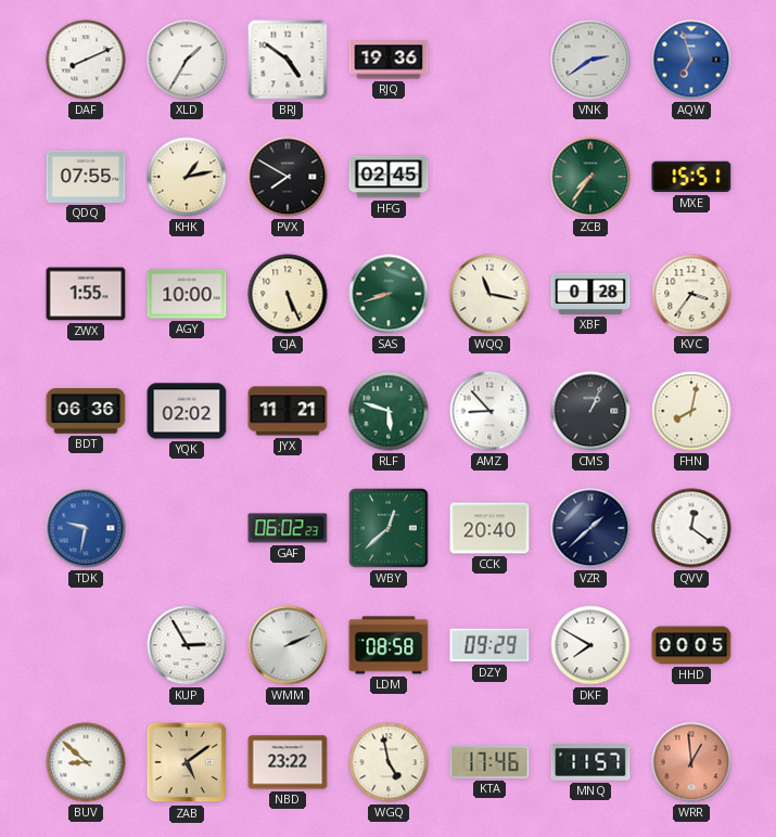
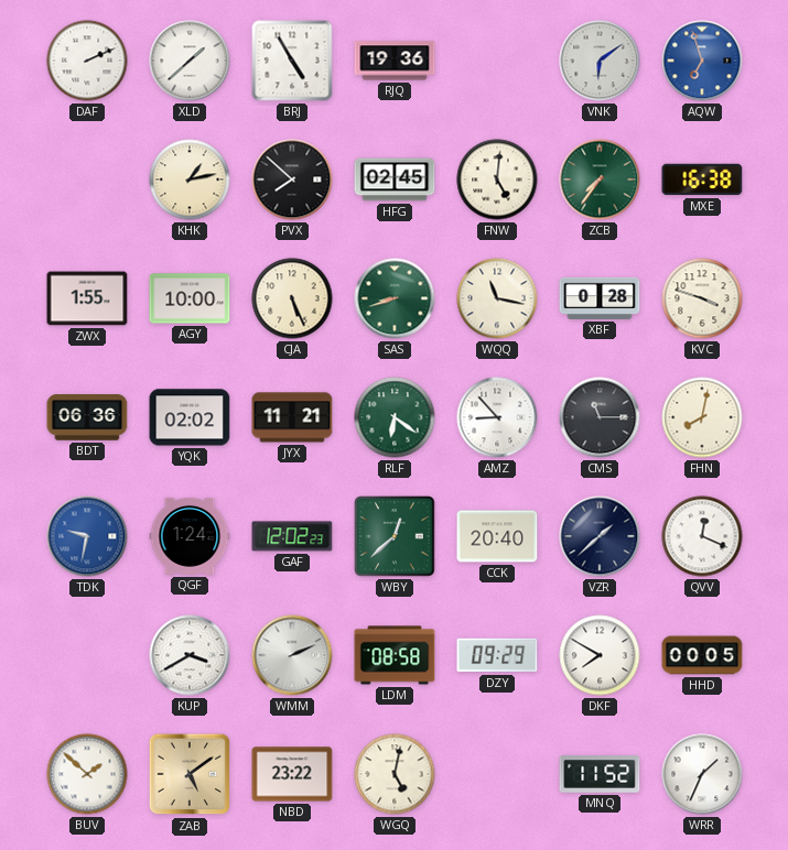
DAF: 8:11 -> 2:11 (87, 61)
XLD: 1:35 -> 1:38 (190, 61)
BRJ: 4:51 -> 4:55 (292, 61)
VNK: 2:39 -> 6:09 (600, 61)
QDQ: 07:55 -> none (86, 177)
PVX: 7:50 -> 7:52 (292, 179)
FNW: none -> 5:01 (497, 179)
MXE: 15:51 -> 16:38 (702, 179)
KVC: 3:36 -> 3:48 (702, 298)
RLF: 5:48 -> 6:21 (395, 417)
CMS: 1:04 -> 11:15 (600, 417)
QGF: none -> 1:24 (190, 536)
GAF: 06:02 -> 12:02 (292, 536)
QVV: 12:21 -> 12:19 (702, 536)
KUP: 2:55 -> 3:40 (190, 655)
BUV: 8:52 -> 1:52 (87, 774)
WGQ: 4:58 -> 5:02 (395, 774)
KTA: 17:46 -> none (489, 762)
MNQ: 11:57 -> 11:52 (600, 774)
WRR: 12:59 -> 1:34 (702, 774)
WRR dial: salmon -> white (702, 774)
